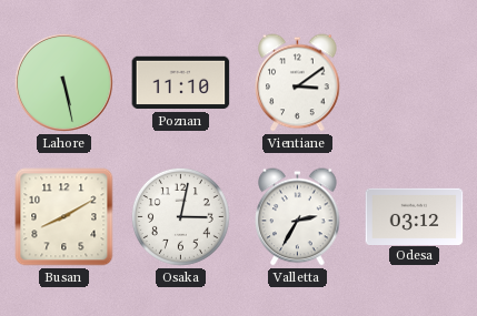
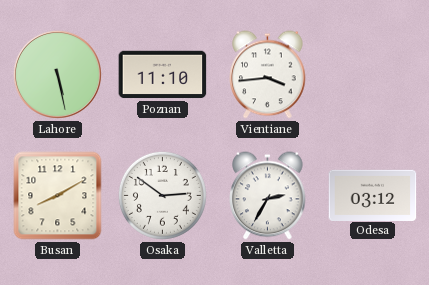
Vientiane: 3:09 -> 3:44 (268, 75)
Osaka: 3:02 -> 2:51 (162, 195)
